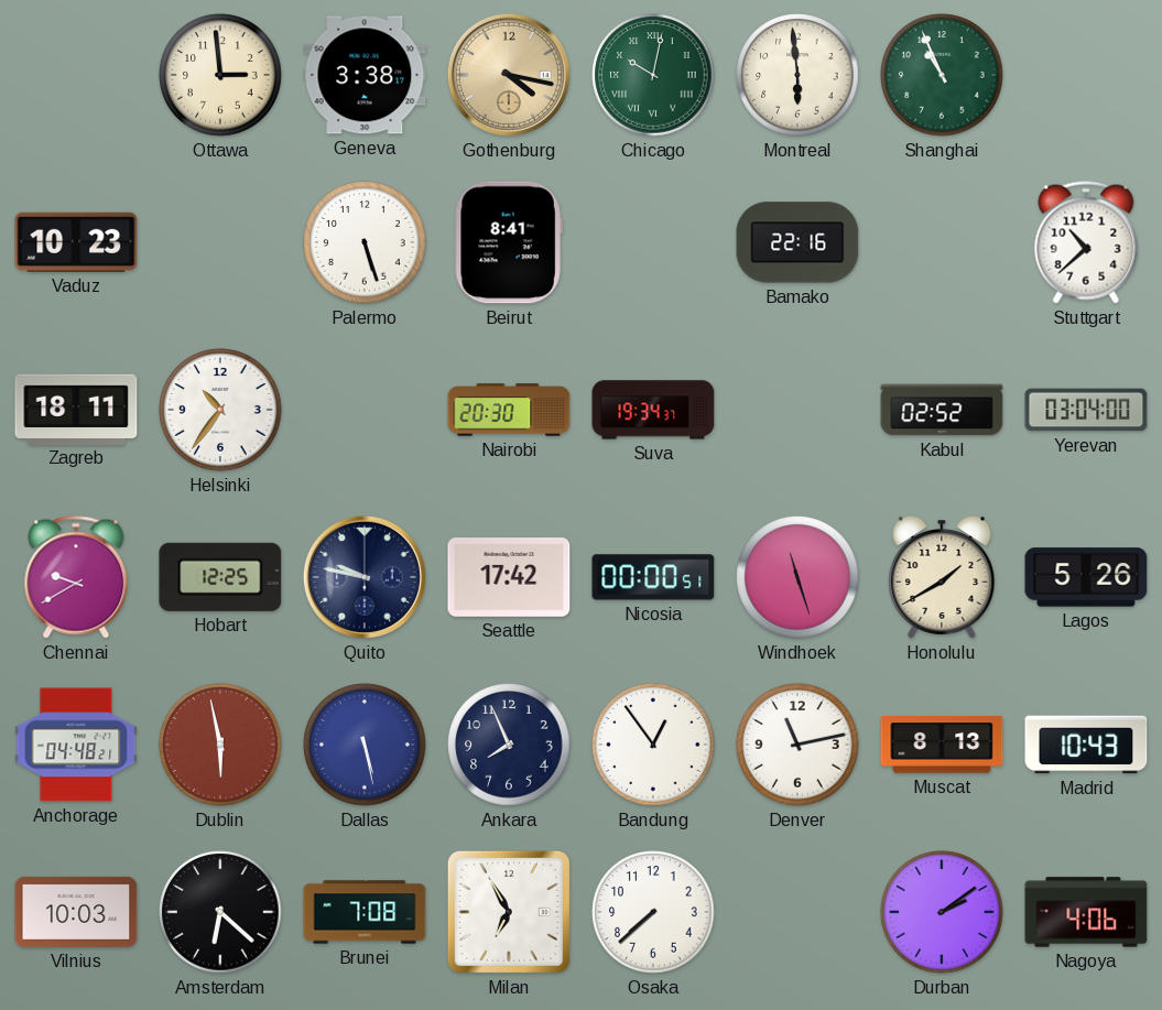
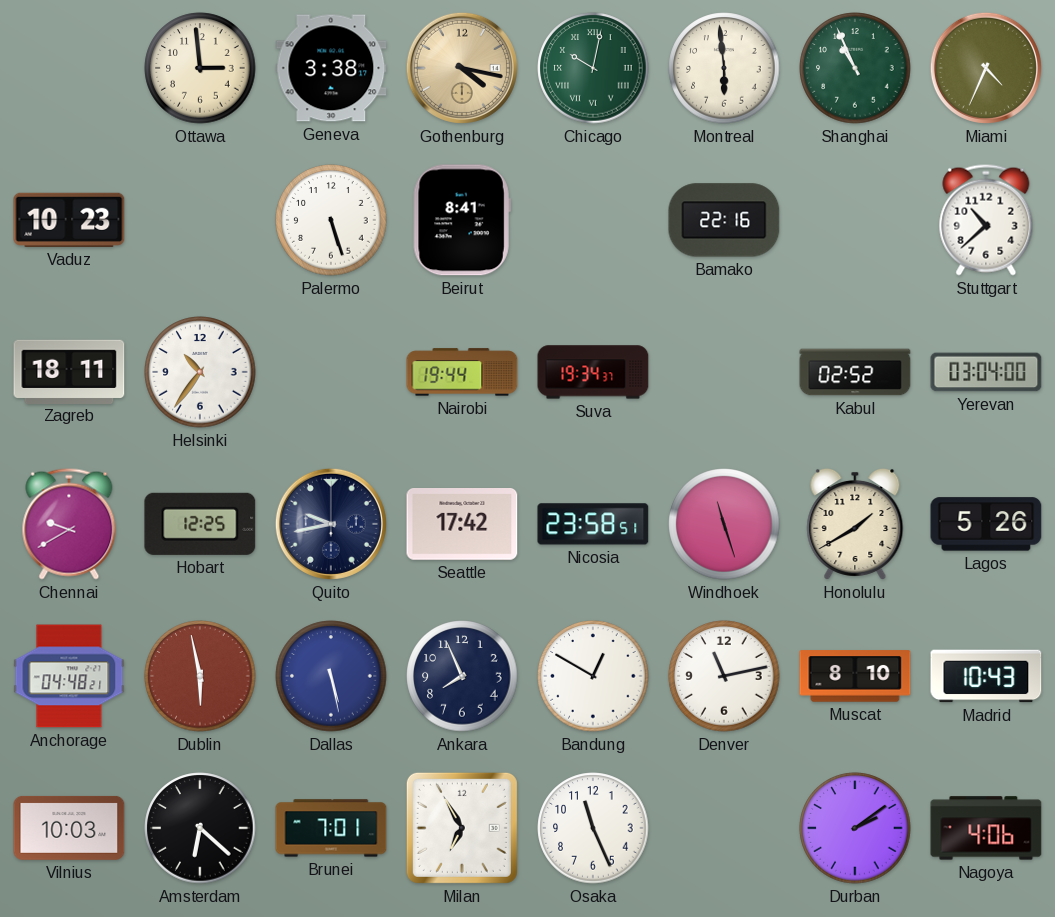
Miami: none -> 4:34 (986, 68)
Nairobi: 20:30 -> 19:44 (462, 372)
Quito: 9:47 -> 9:43 (331, 524)
Nicosia: 00:00 -> 23:58 (593, 524)
Bandung: 12:54 -> 12:50 (593, 676)
Muscat: 8:13 -> 8:10 (855, 676)
Brunei: 7:08 -> 7:01 (331, 828)
Osaka: 7:38 -> 11:26 (593, 828)
